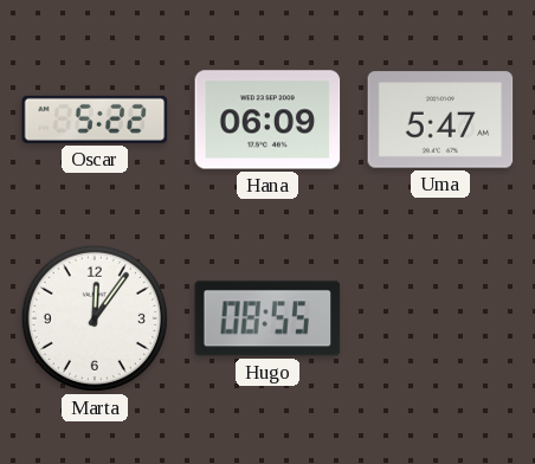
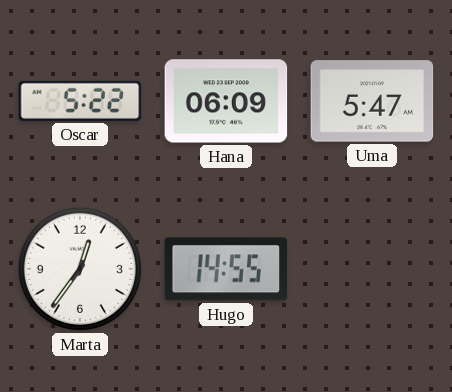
Marta: 12:06 -> 12:36 (80, 269)
Hugo: 08:55 -> 14:55 (226, 269)
